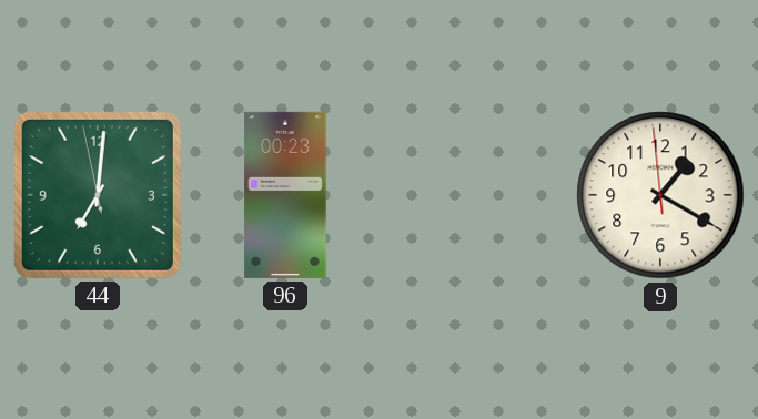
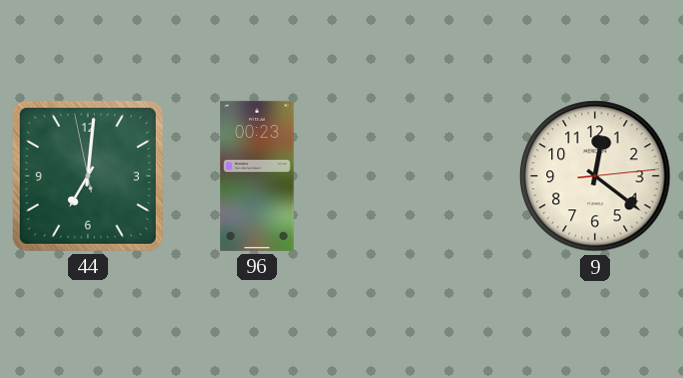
9: 1:19 -> 12:21 (595, 176)
